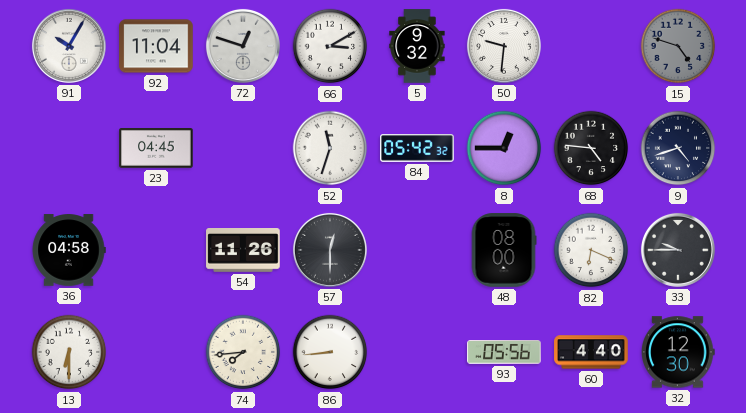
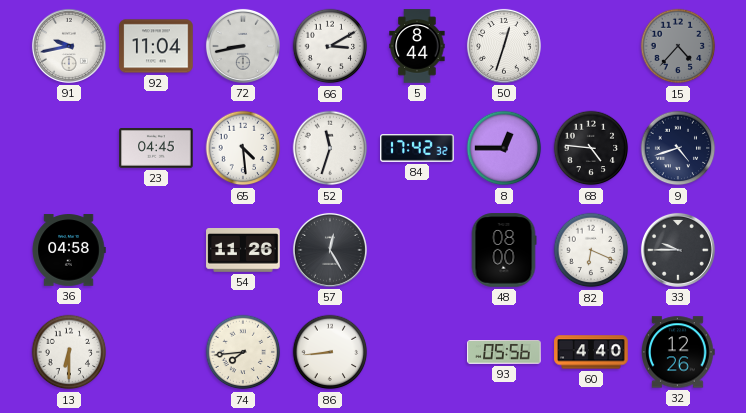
91: 10:05 -> 9:43 (69, 46)
72: 12:48 -> 8:43 (243, 46)
5: 9:32 -> 8:44 (417, 46)
50: 9:31 -> 12:33 (504, 46)
15: 4:48 -> 4:37 (678, 46)
65: none -> 4:29 (243, 148)
84: 05:42 -> 17:42 (417, 148)
57: 12:30 -> 12:25 (330, 250)
32: 12:30 -> 12:26 (679, 352)
